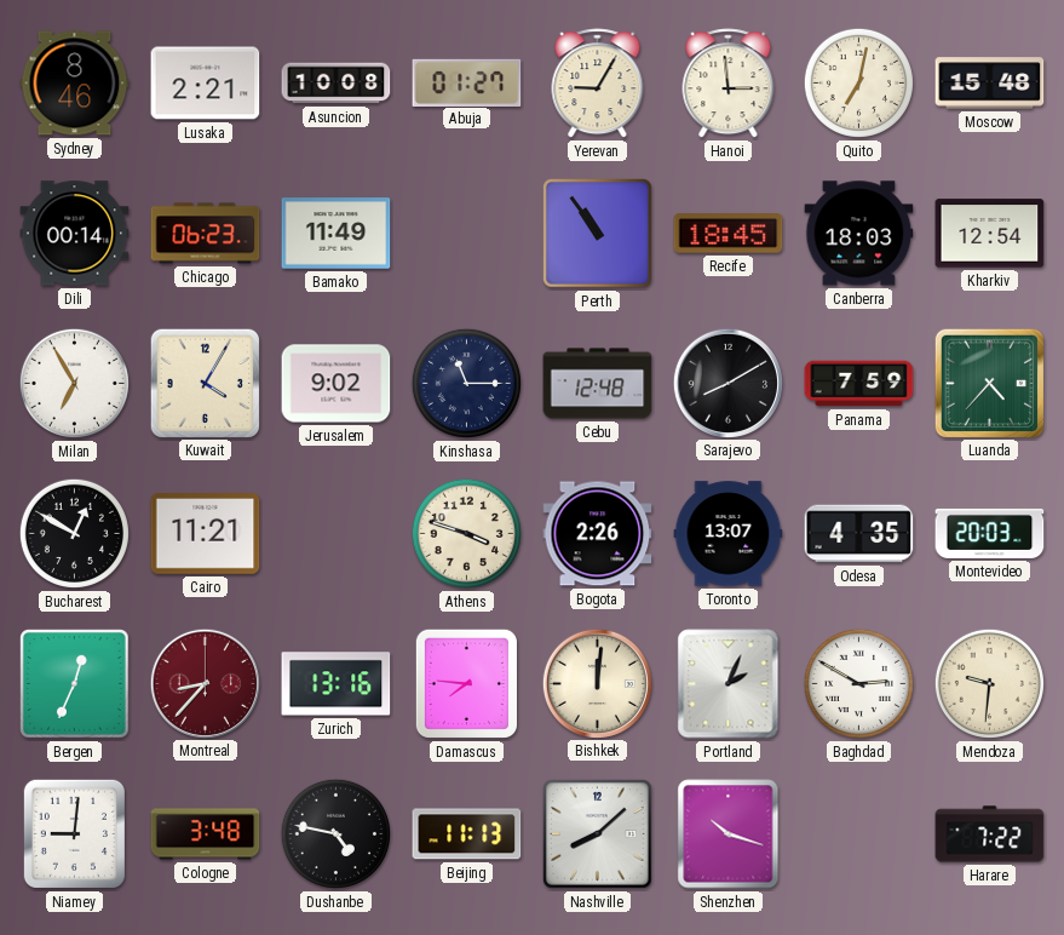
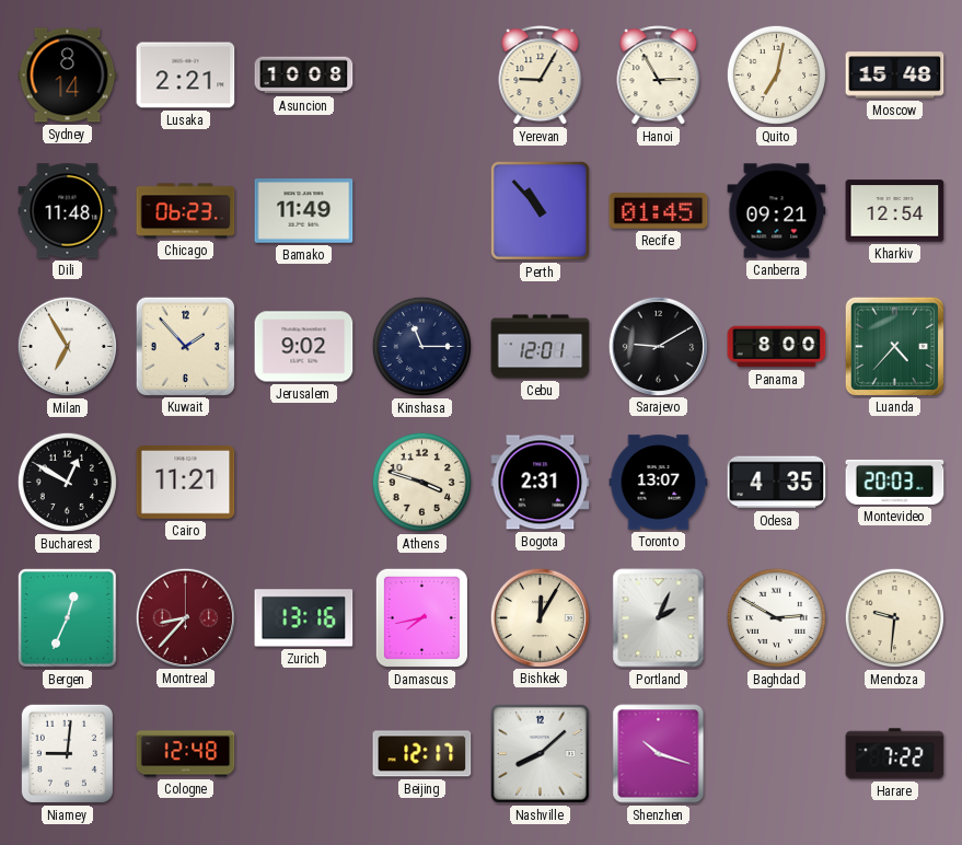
Sydney: 8:46 -> 8:14 (68, 76)
Abuja: 01:27 -> none (467, 82)
Hanoi: 2:59 -> 2:55 (659, 76)
Dili: 00:14 -> 11:48 (68, 211)
Perth: 10:54 -> 10:53 (541, 211)
Recife: 18:45 -> 01:45 (659, 211)
Canberra: 18:03 -> 09:21 (777, 211)
Kuwait: 4:05 -> 1:53 (185, 346)
Cebu: 12:48 -> 12:01 (541, 347)
Sarajevo: 8:10 -> 9:10 (658, 346)
Panama: 7:59 -> 8:00 (777, 347)
Bogota: 2:26 -> 2:31 (541, 483)
Damascus: 7:46 -> 7:43 (421, 617)
Bishkek: 12:01 -> 12:05 (540, 617)
Cologne: 3:48 -> 12:48 (186, 754)
Dushanbe: 4:47 -> none (335, 833)
Beijing: 11:13 -> 12:17 (422, 754)
